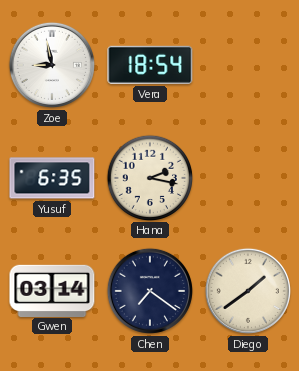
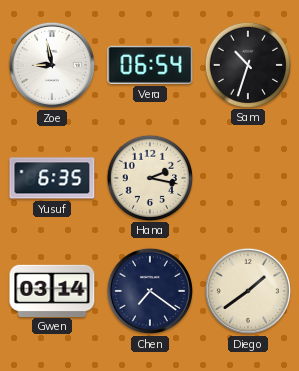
Vera: 18:54 -> 06:54 (150, 65)
Sam: none -> 10:33 (247, 64)
